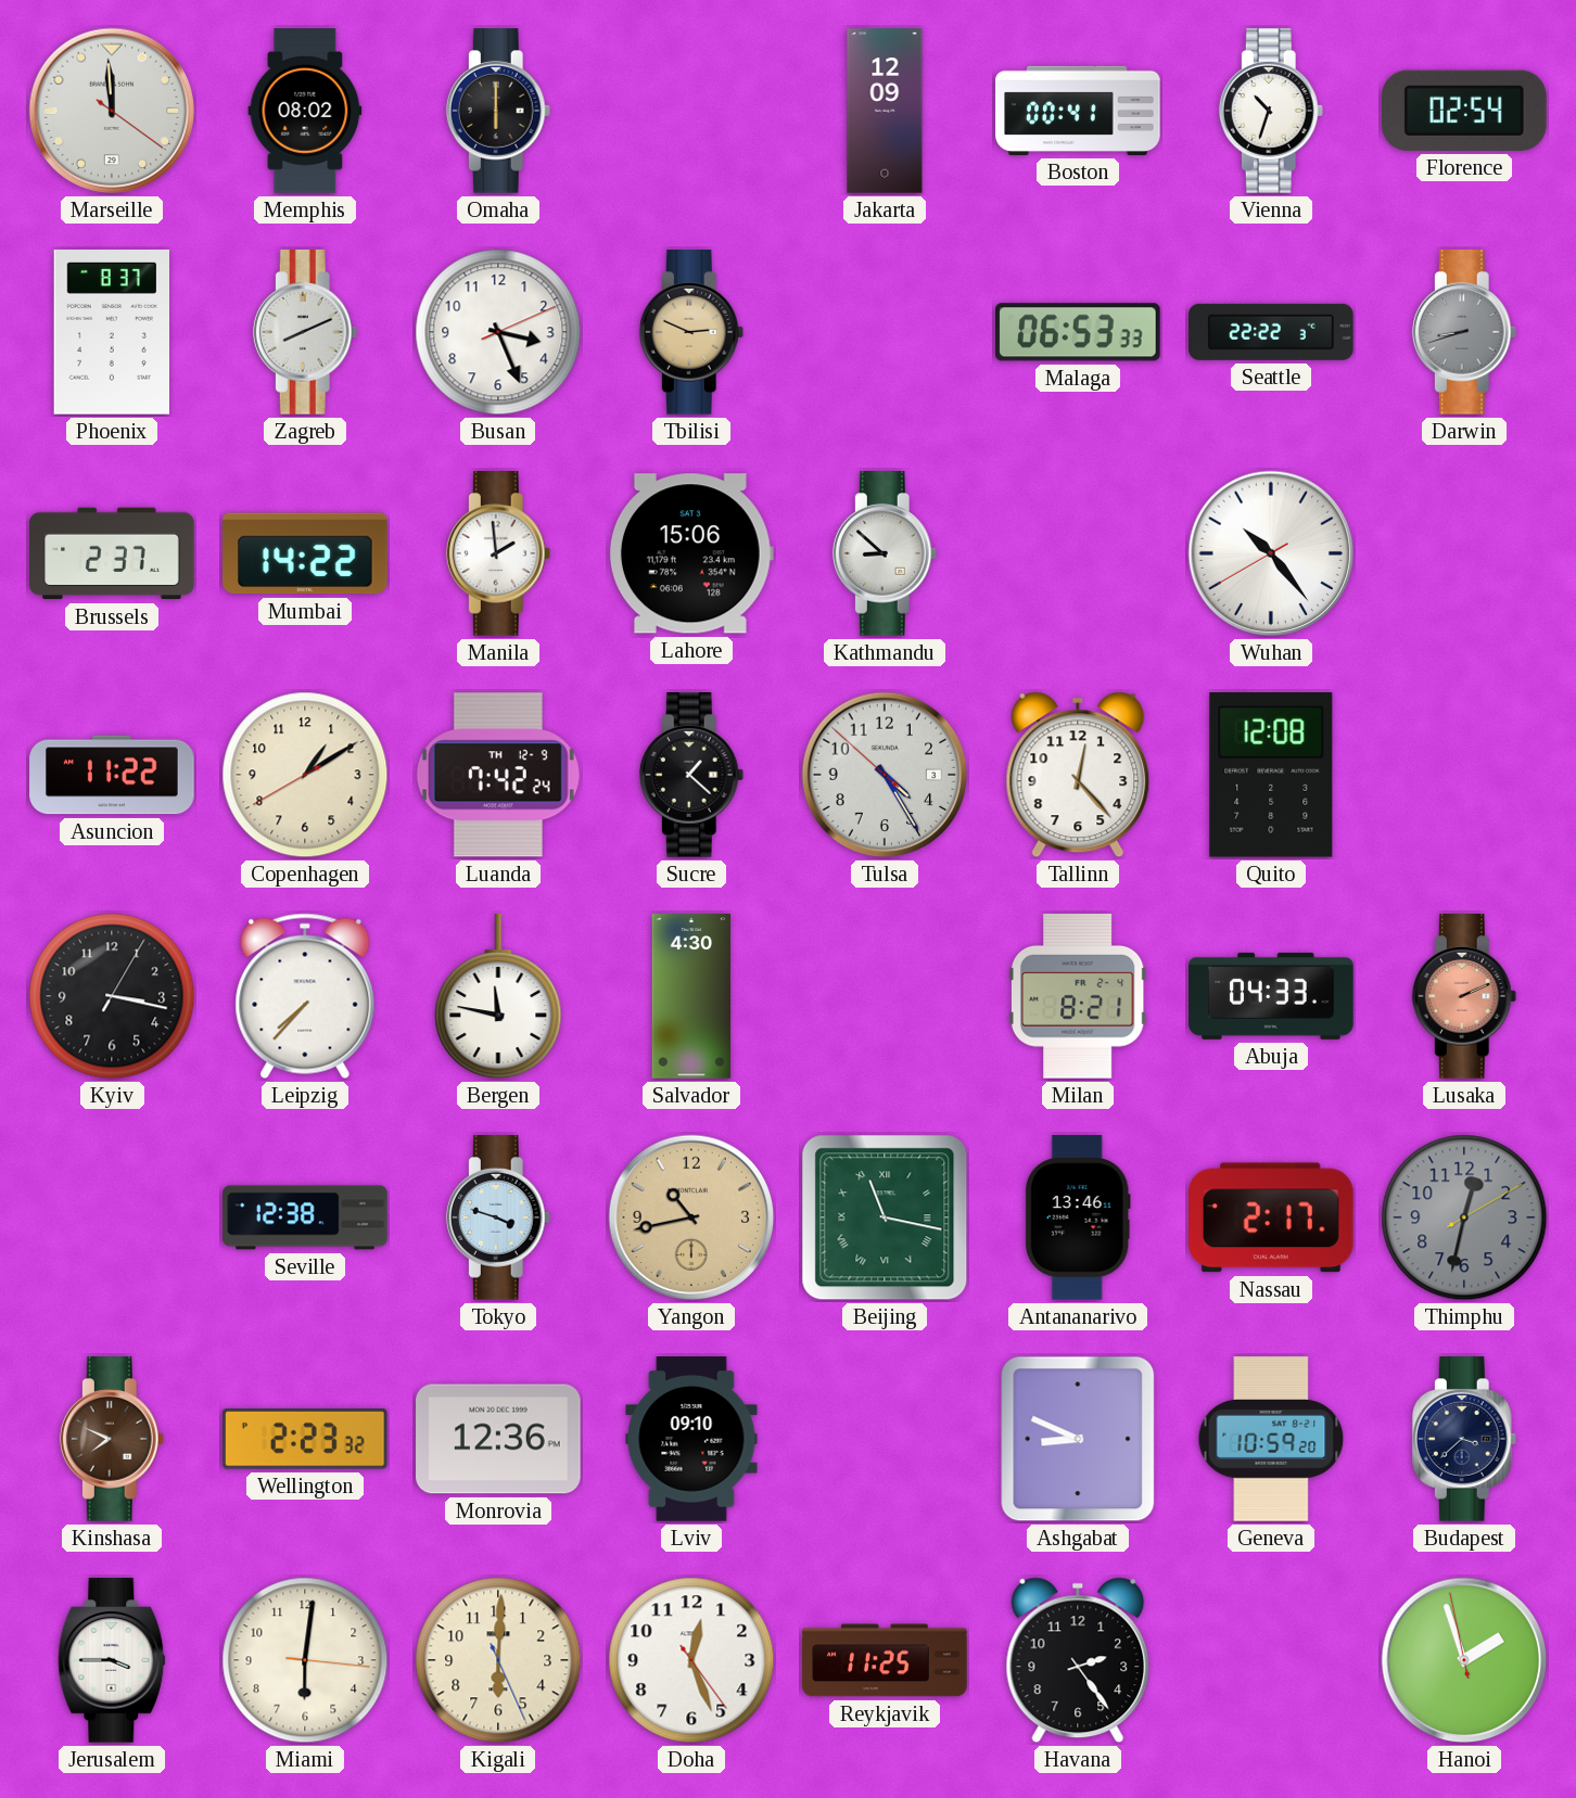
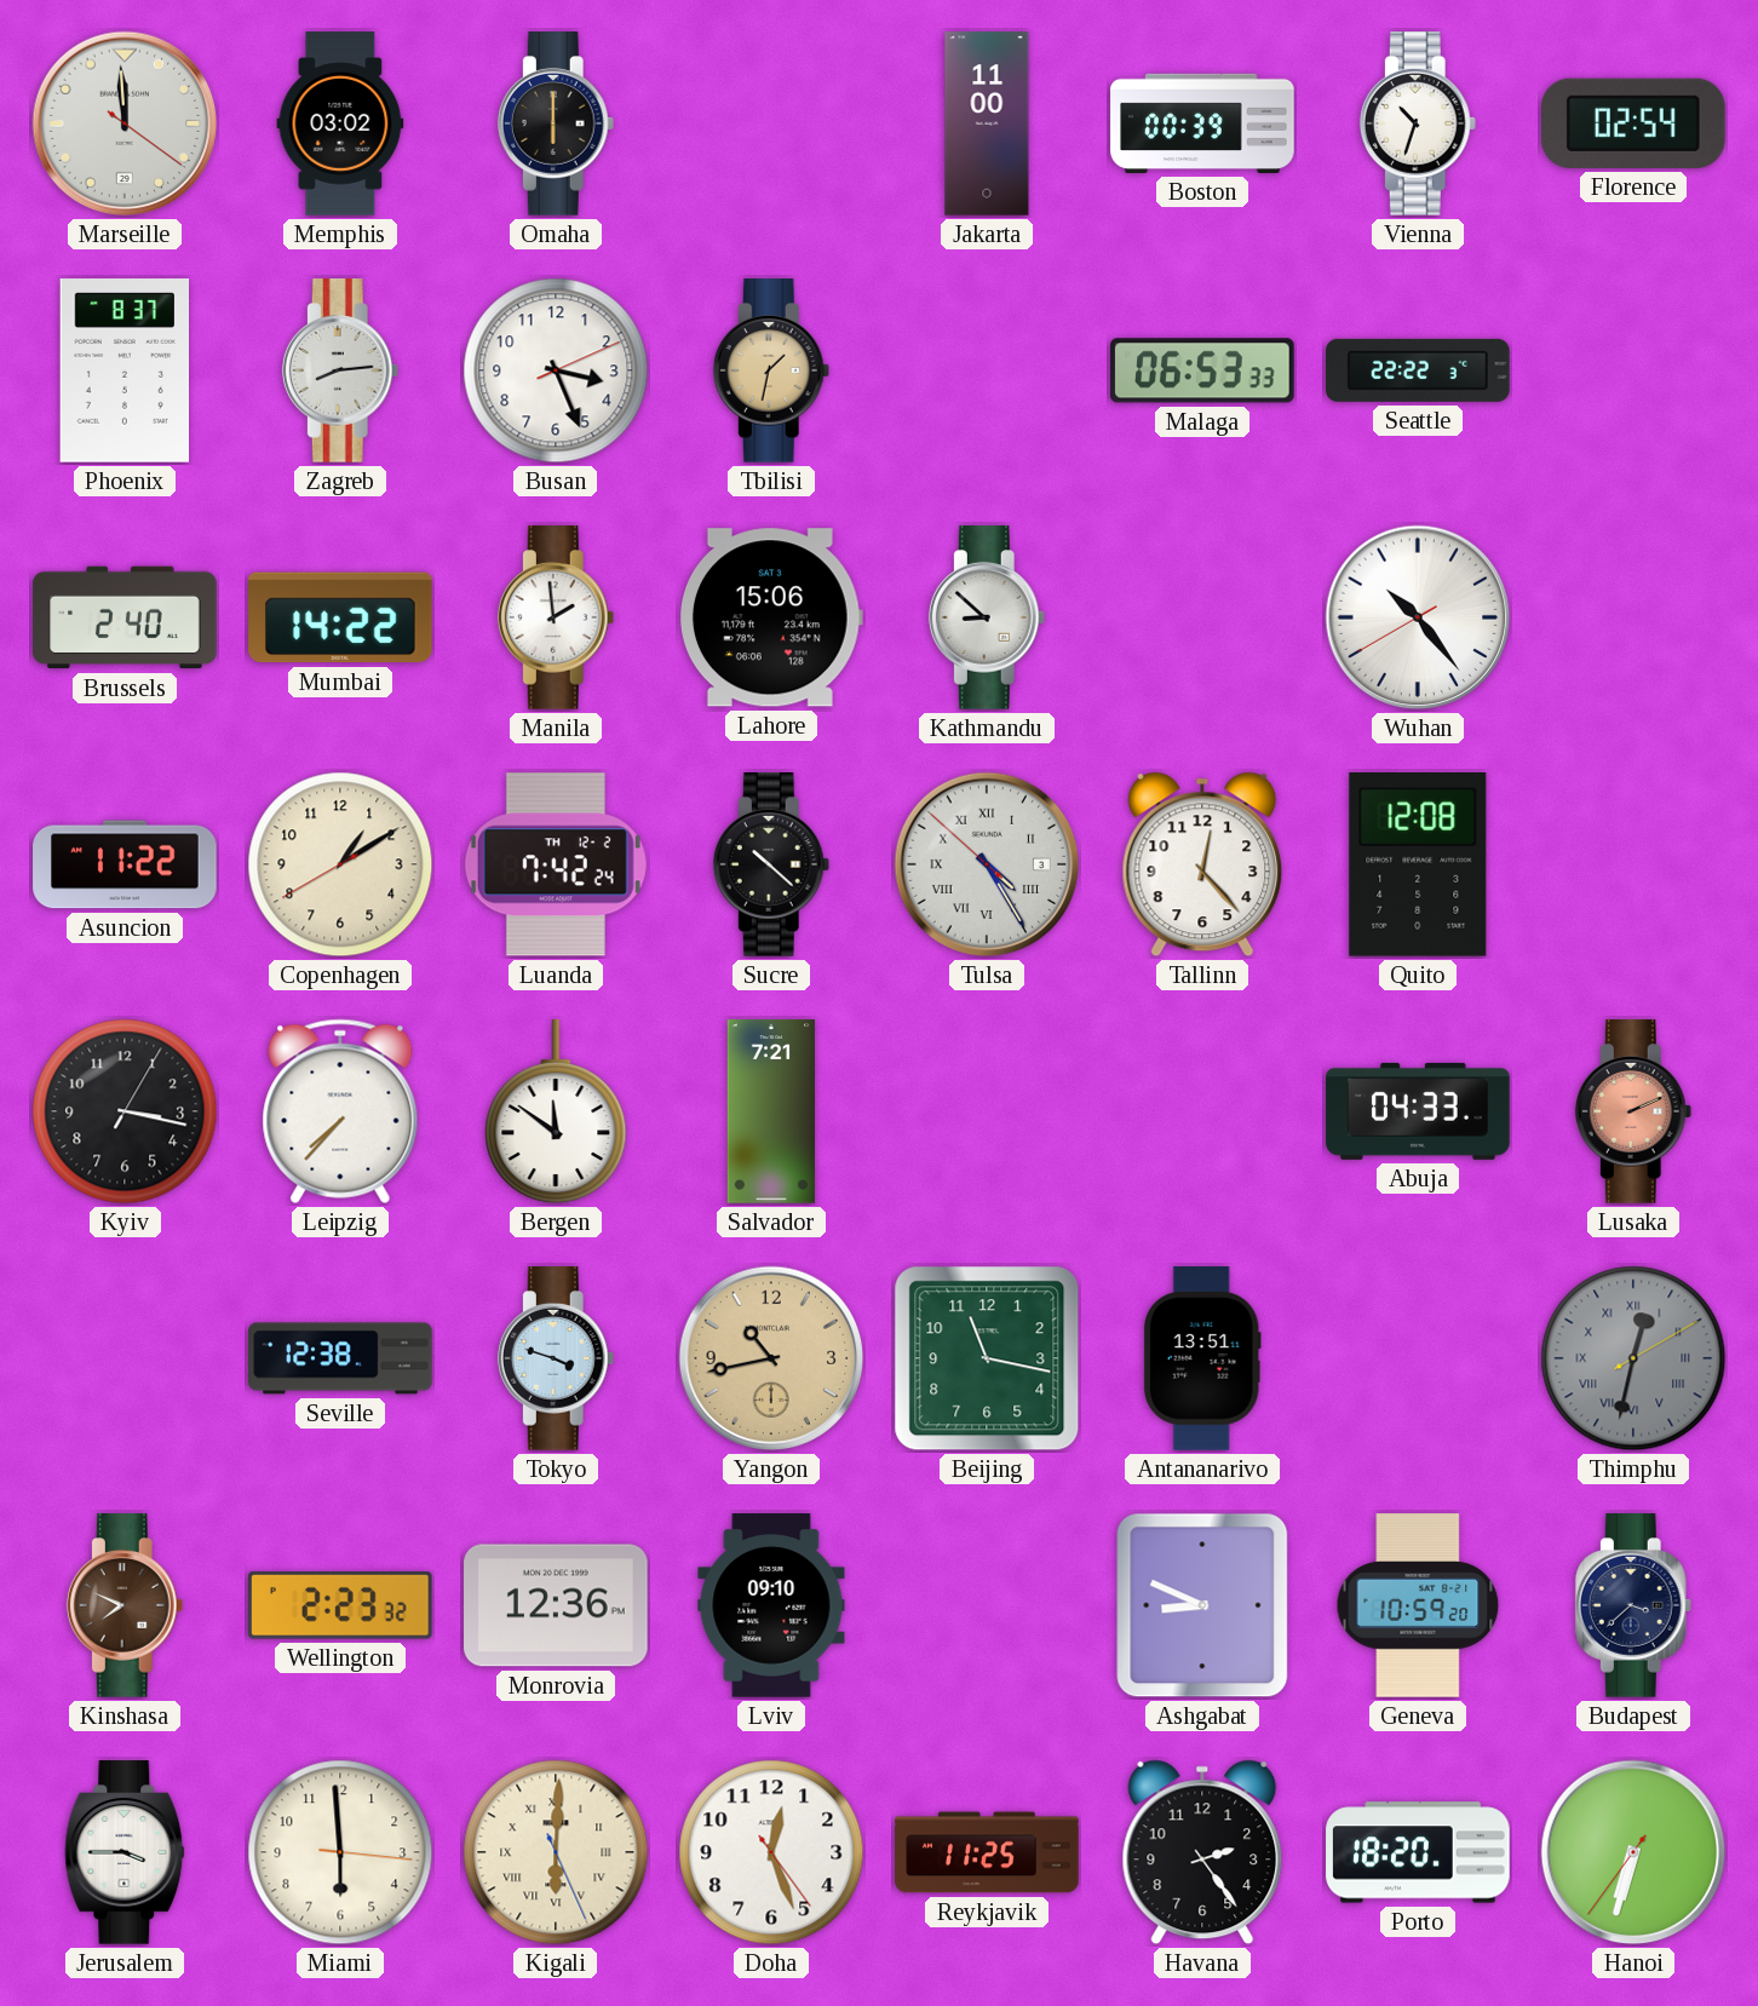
Memphis: 08:02 -> 03:02 (340, 123)
Jakarta: 12:09 -> 11:00 (987, 123)
Boston: 00:41 -> 00:39 (1202, 123)
Zagreb: 8:11 -> 8:14 (340, 370)
Tbilisi: 2:49 -> 1:32 (771, 370)
Darwin: 8:42 -> none (1464, 332)
Brussels: 2:37 -> 2:40 (125, 617)
Luanda date: TH 12-9 -> TH 12-2 (556, 864)
Sucre: 1:22 -> 10:22 (771, 864)
Tulsa numerals: Arabic -> Roman (987, 864)
Bergen: 11:47 -> 11:51 (556, 1113)
Salvador: 4:30 -> 7:21 (771, 1111)
Milan: 8:21 -> none (1078, 997)
Beijing numerals: Roman -> Arabic (987, 1358)
Antananarivo: 13:46 -> 13:51 (1202, 1358)
Nassau: 2:17 -> none (1272, 1217)
Thimphu numerals: Arabic -> Roman (1633, 1358)
Miami: 6:01 -> 5:59 (340, 1852)
Kigali numerals: Arabic -> Roman (556, 1852)
Porto: none -> 18:20 (1418, 1852)
Hanoi: 1:56 -> 6:32 (1633, 1852)
